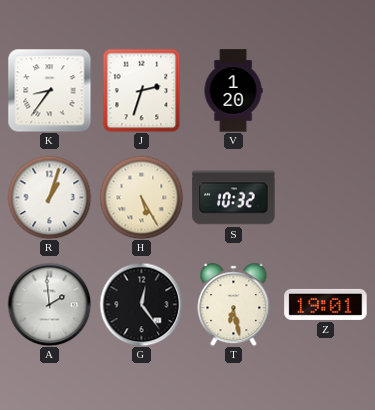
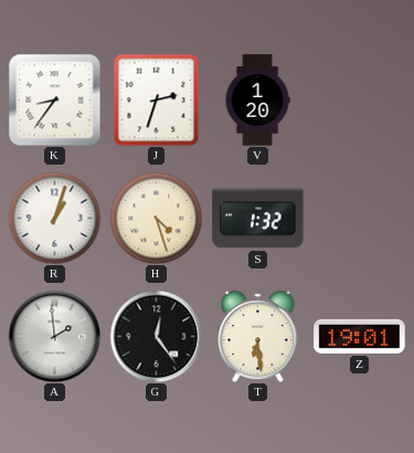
H: 5:25 -> 4:27 (156, 218)
S: 10:32 -> 1:32 (258, 219)
T: 6:28 -> 6:29 (258, 337)
